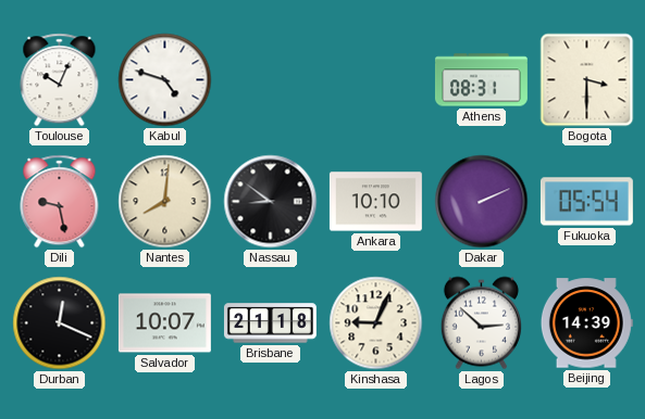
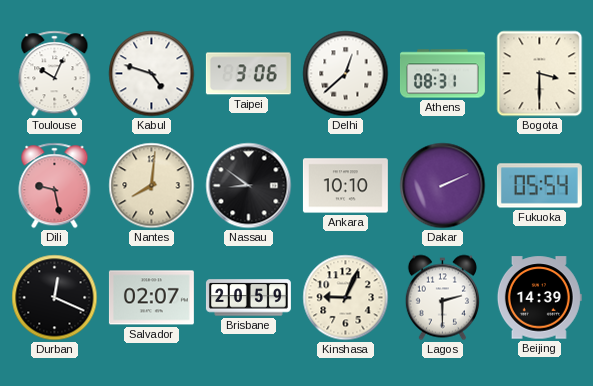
Taipei: none -> 3:06 (248, 74)
Delhi: none -> 12:38 (346, 74)
Salvador: 10:07 -> 02:07 (151, 298)
Brisbane: 21:18 -> 20:59 (248, 298)
Lagos: 2:52 -> 2:30 (442, 298)
